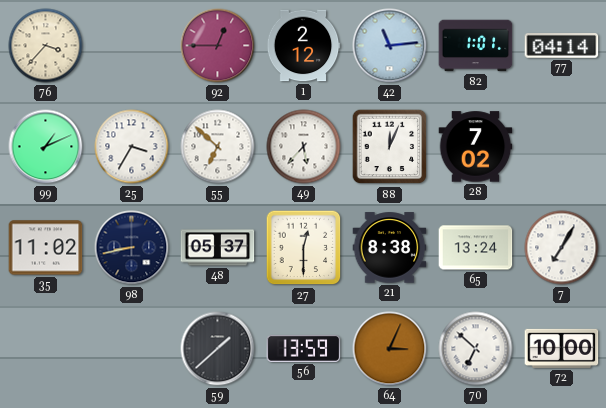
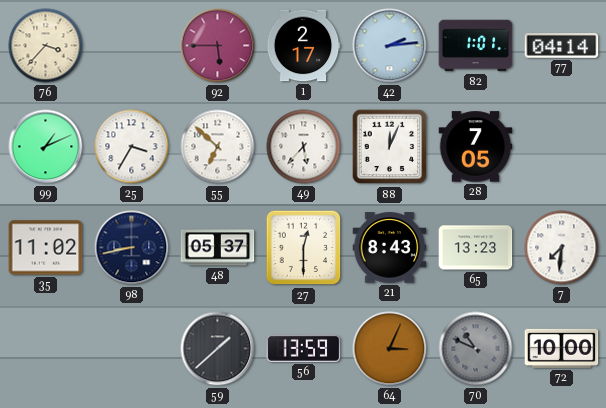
92: 12:45 -> 5:45 (218, 46)
1: 2:12 -> 2:17 (303, 46)
42: 11:14 -> 2:14 (390, 46)
28: 7:02 -> 7:05 (476, 147)
21: 8:38 -> 8:43 (390, 248)
65: 13:24 -> 13:23 (476, 248)
7: 7:05 -> 7:31 (562, 248)
70: 6:52 -> 10:49 (476, 349)
70 dial: white -> grey (476, 349)
